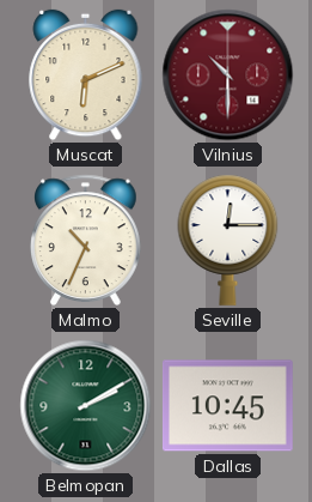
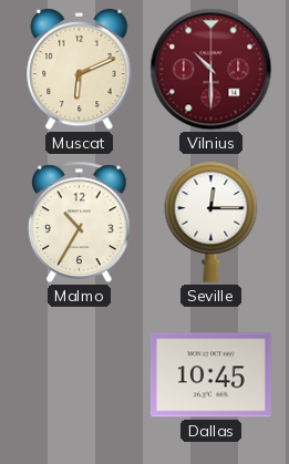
Malmo: 10:34 -> 10:35 (80, 221)
Belmopan: 2:10 -> none (86, 406)
